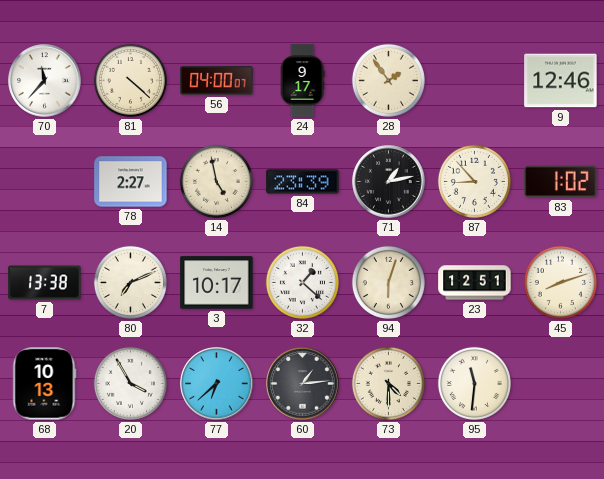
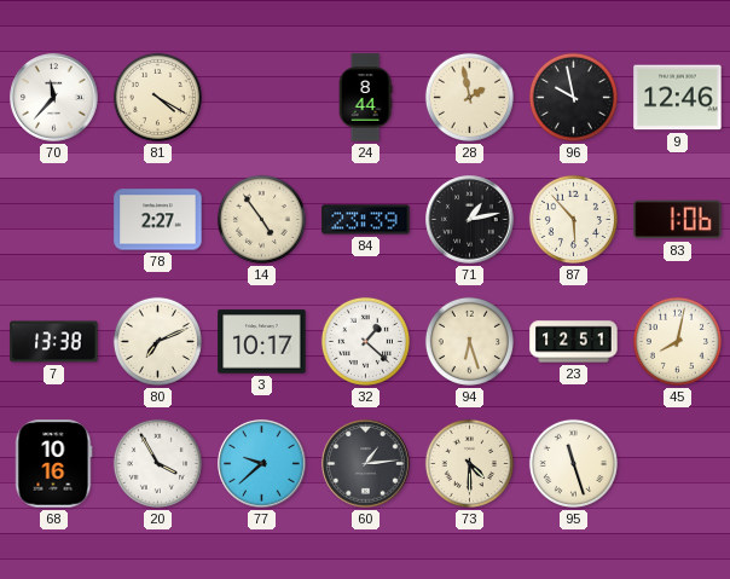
81: 4:22 -> 4:20 (157, 97)
56: 04:00 -> none (217, 81)
24: 9:17 -> 8:44 (365, 98)
28: 1:54 -> 1:58 (469, 97)
96: none -> 9:58 (573, 97)
14: 4:58 -> 4:54 (261, 219)
87: 8:53 -> 5:53 (573, 219)
83: 1:02 -> 1:06 (678, 220)
94: 6:03 -> 6:27 (469, 341)
45: 8:12 -> 8:02 (677, 341)
68: 10:13 -> 10:16 (54, 464)
77: 6:38 -> 9:38 (262, 464)
95: 11:31 -> 11:27 (573, 463)
